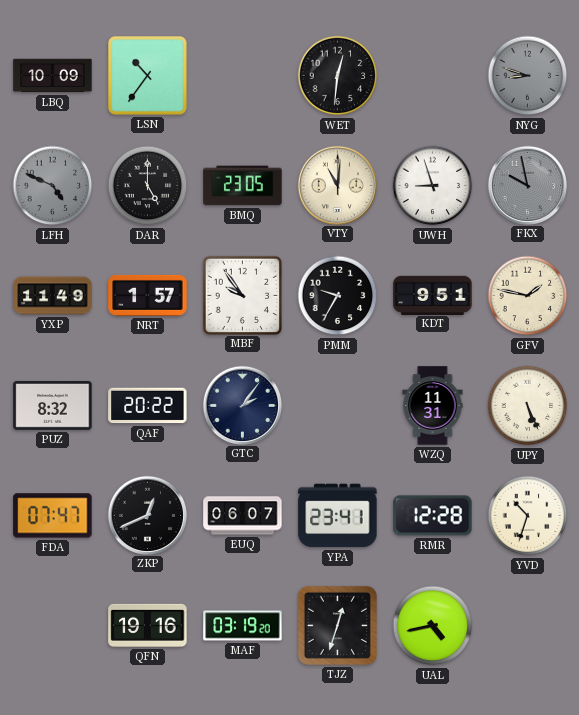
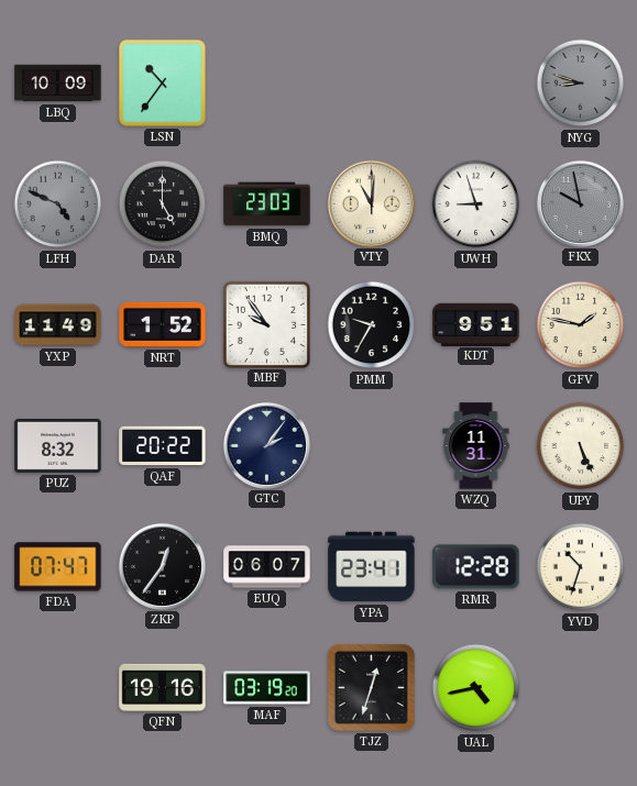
WET: 12:31 -> none (338, 76)
BMQ: 23:05 -> 23:03 (267, 204)
NRT: 1:57 -> 1:52 (163, 324)
ZKP: 12:41 -> 12:36 (162, 566)
